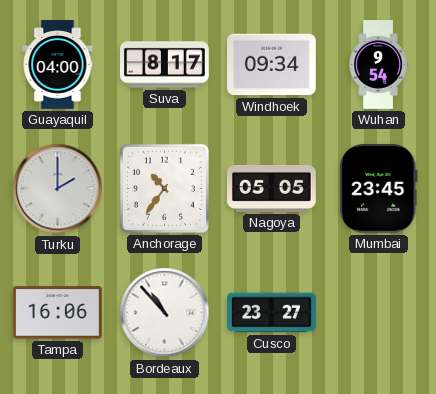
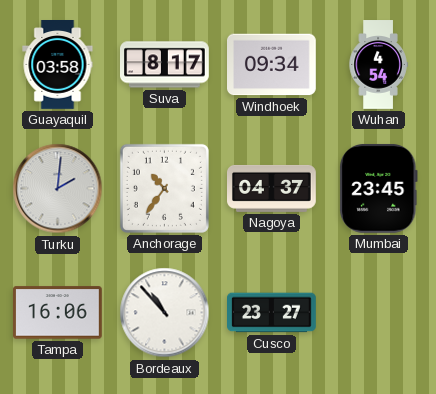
Guayaquil: 04:00 -> 03:58 (58, 65)
Wuhan: 9:54 -> 4:54 (378, 65)
Turku: 2:00 -> 2:01 (58, 189)
Nagoya: 05:05 -> 04:37 (272, 188)
